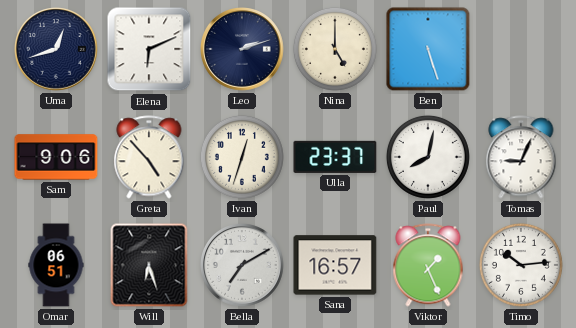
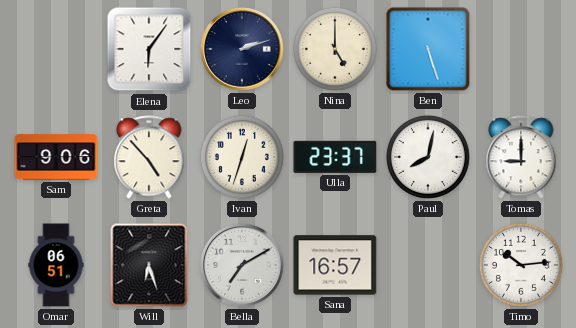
Uma: 12:42 -> none (57, 50)
Elena: 6:11 -> 6:06 (149, 49)
Tomas: 9:04 -> 9:00 (521, 157)
Viktor: 1:26 -> none (428, 265)
